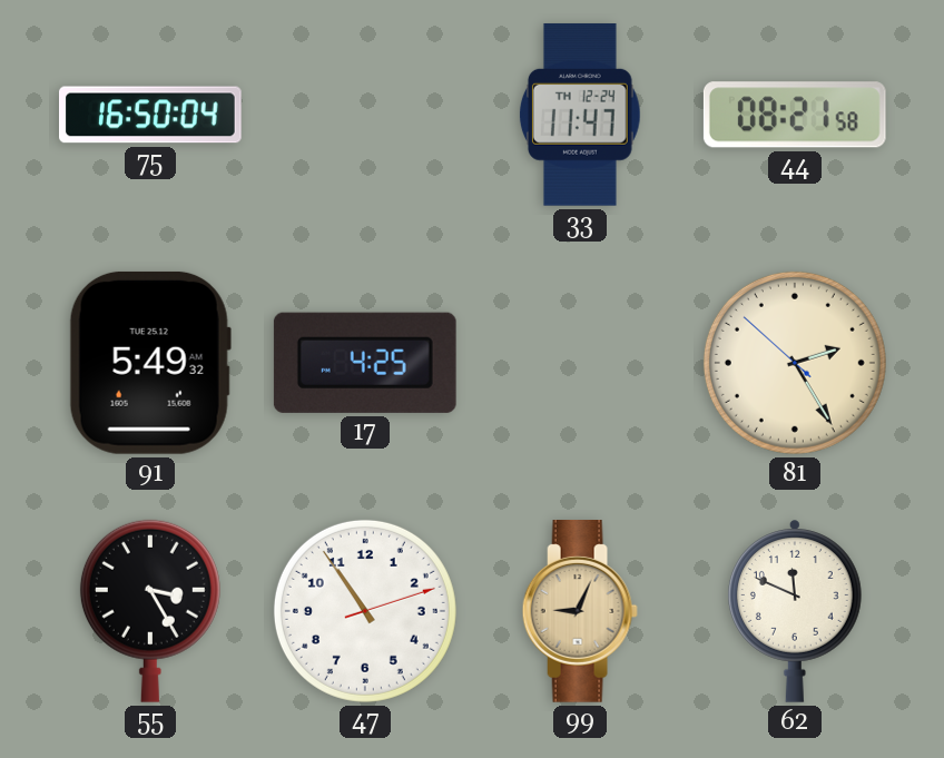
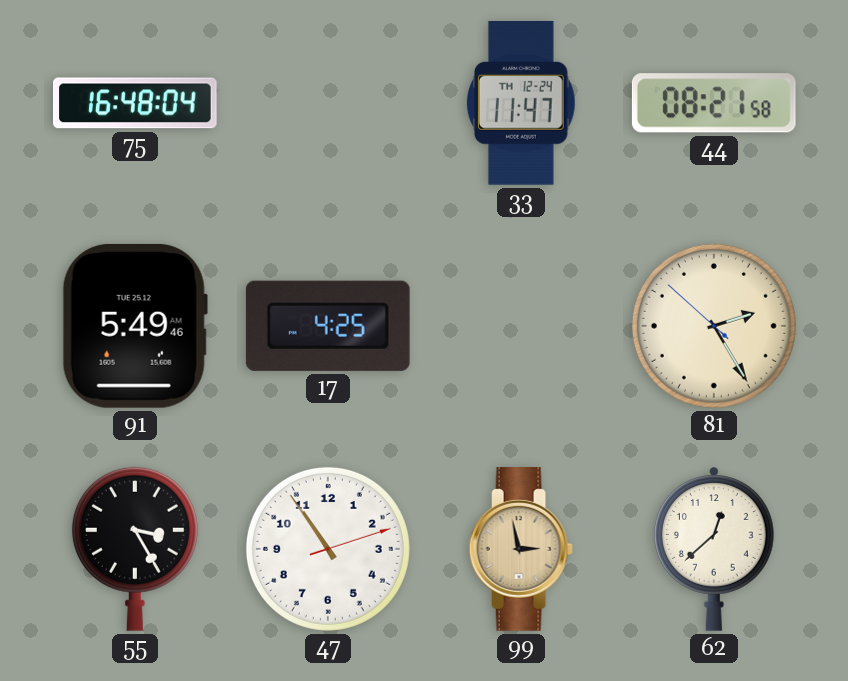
75: 16:50 -> 16:48 (136, 103)
91: 5:49:32 -> 5:49:46 (135, 326)
99: 9:04 -> 2:58 (521, 550)
62: 11:49 -> 12:38 (714, 549)
